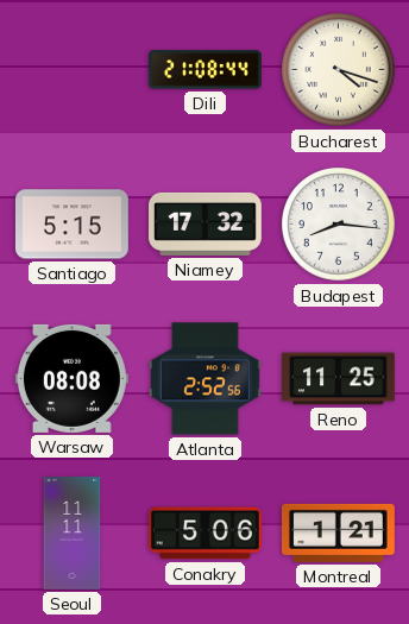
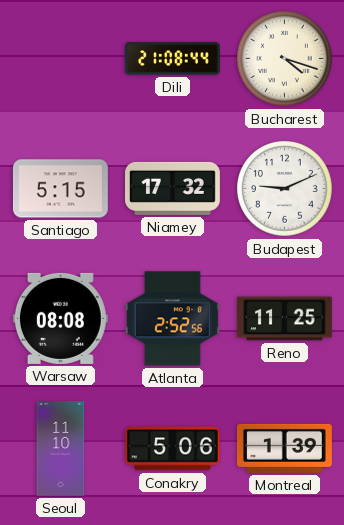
Budapest: 8:16 -> 9:11 (285, 189)
Seoul: 11:11 -> 11:10 (61, 449)
Montreal: 1:21 -> 1:39 (284, 448)
